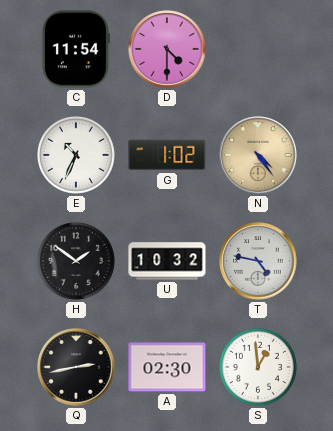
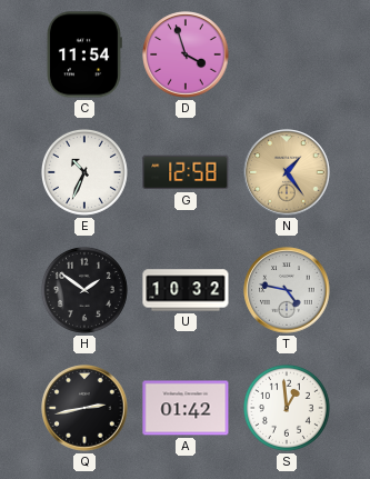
D: 4:30 -> 3:57 (186, 54)
G: 1:02 -> 12:58 (186, 172)
N: 4:24 -> 1:24 (287, 172)
A: 02:30 -> 01:42 (186, 408)
